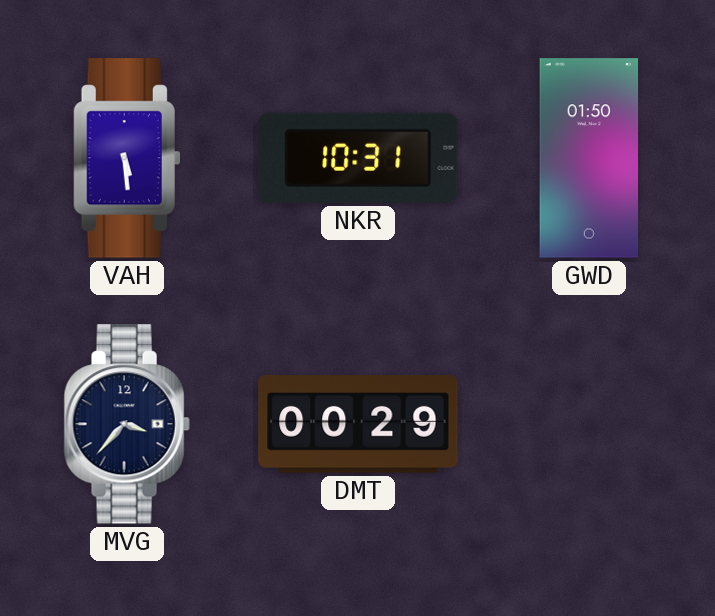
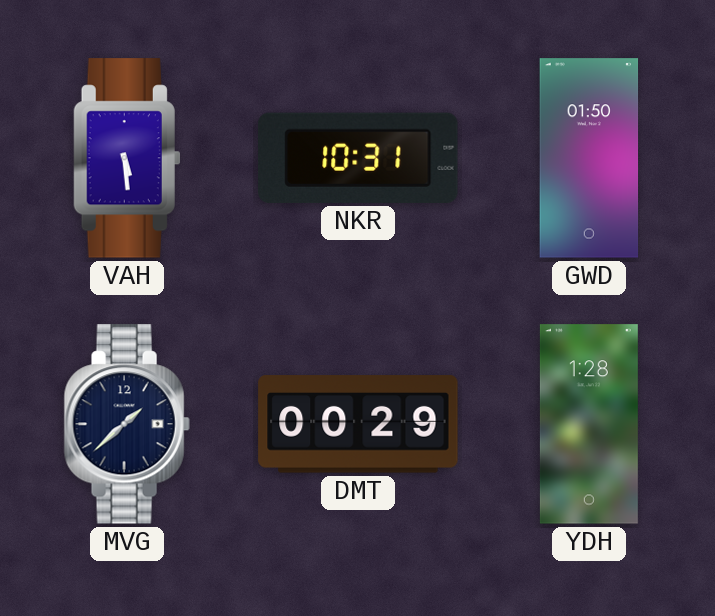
MVG: 3:37 -> 1:38 (127, 424)
YDH: none -> 1:28 (589, 424)
